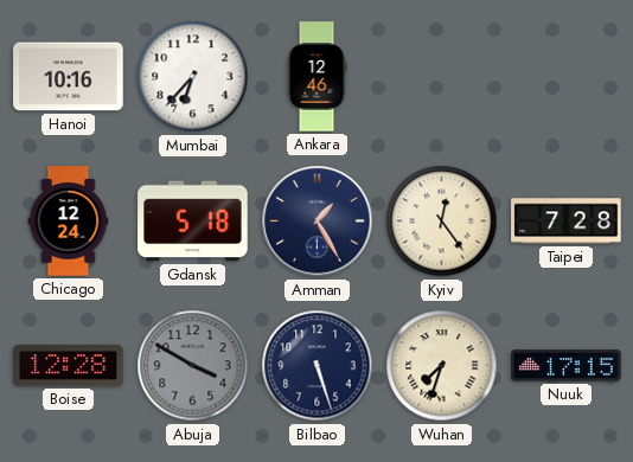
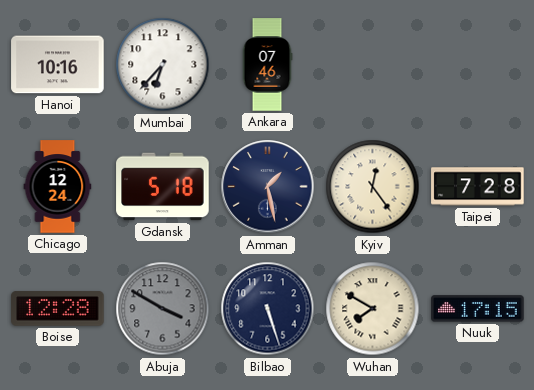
Ankara: 12:46 -> 07:46 (267, 65)
Amman: 1:25 -> 1:28 (268, 187)
Wuhan: 7:33 -> 7:50 (373, 309)
